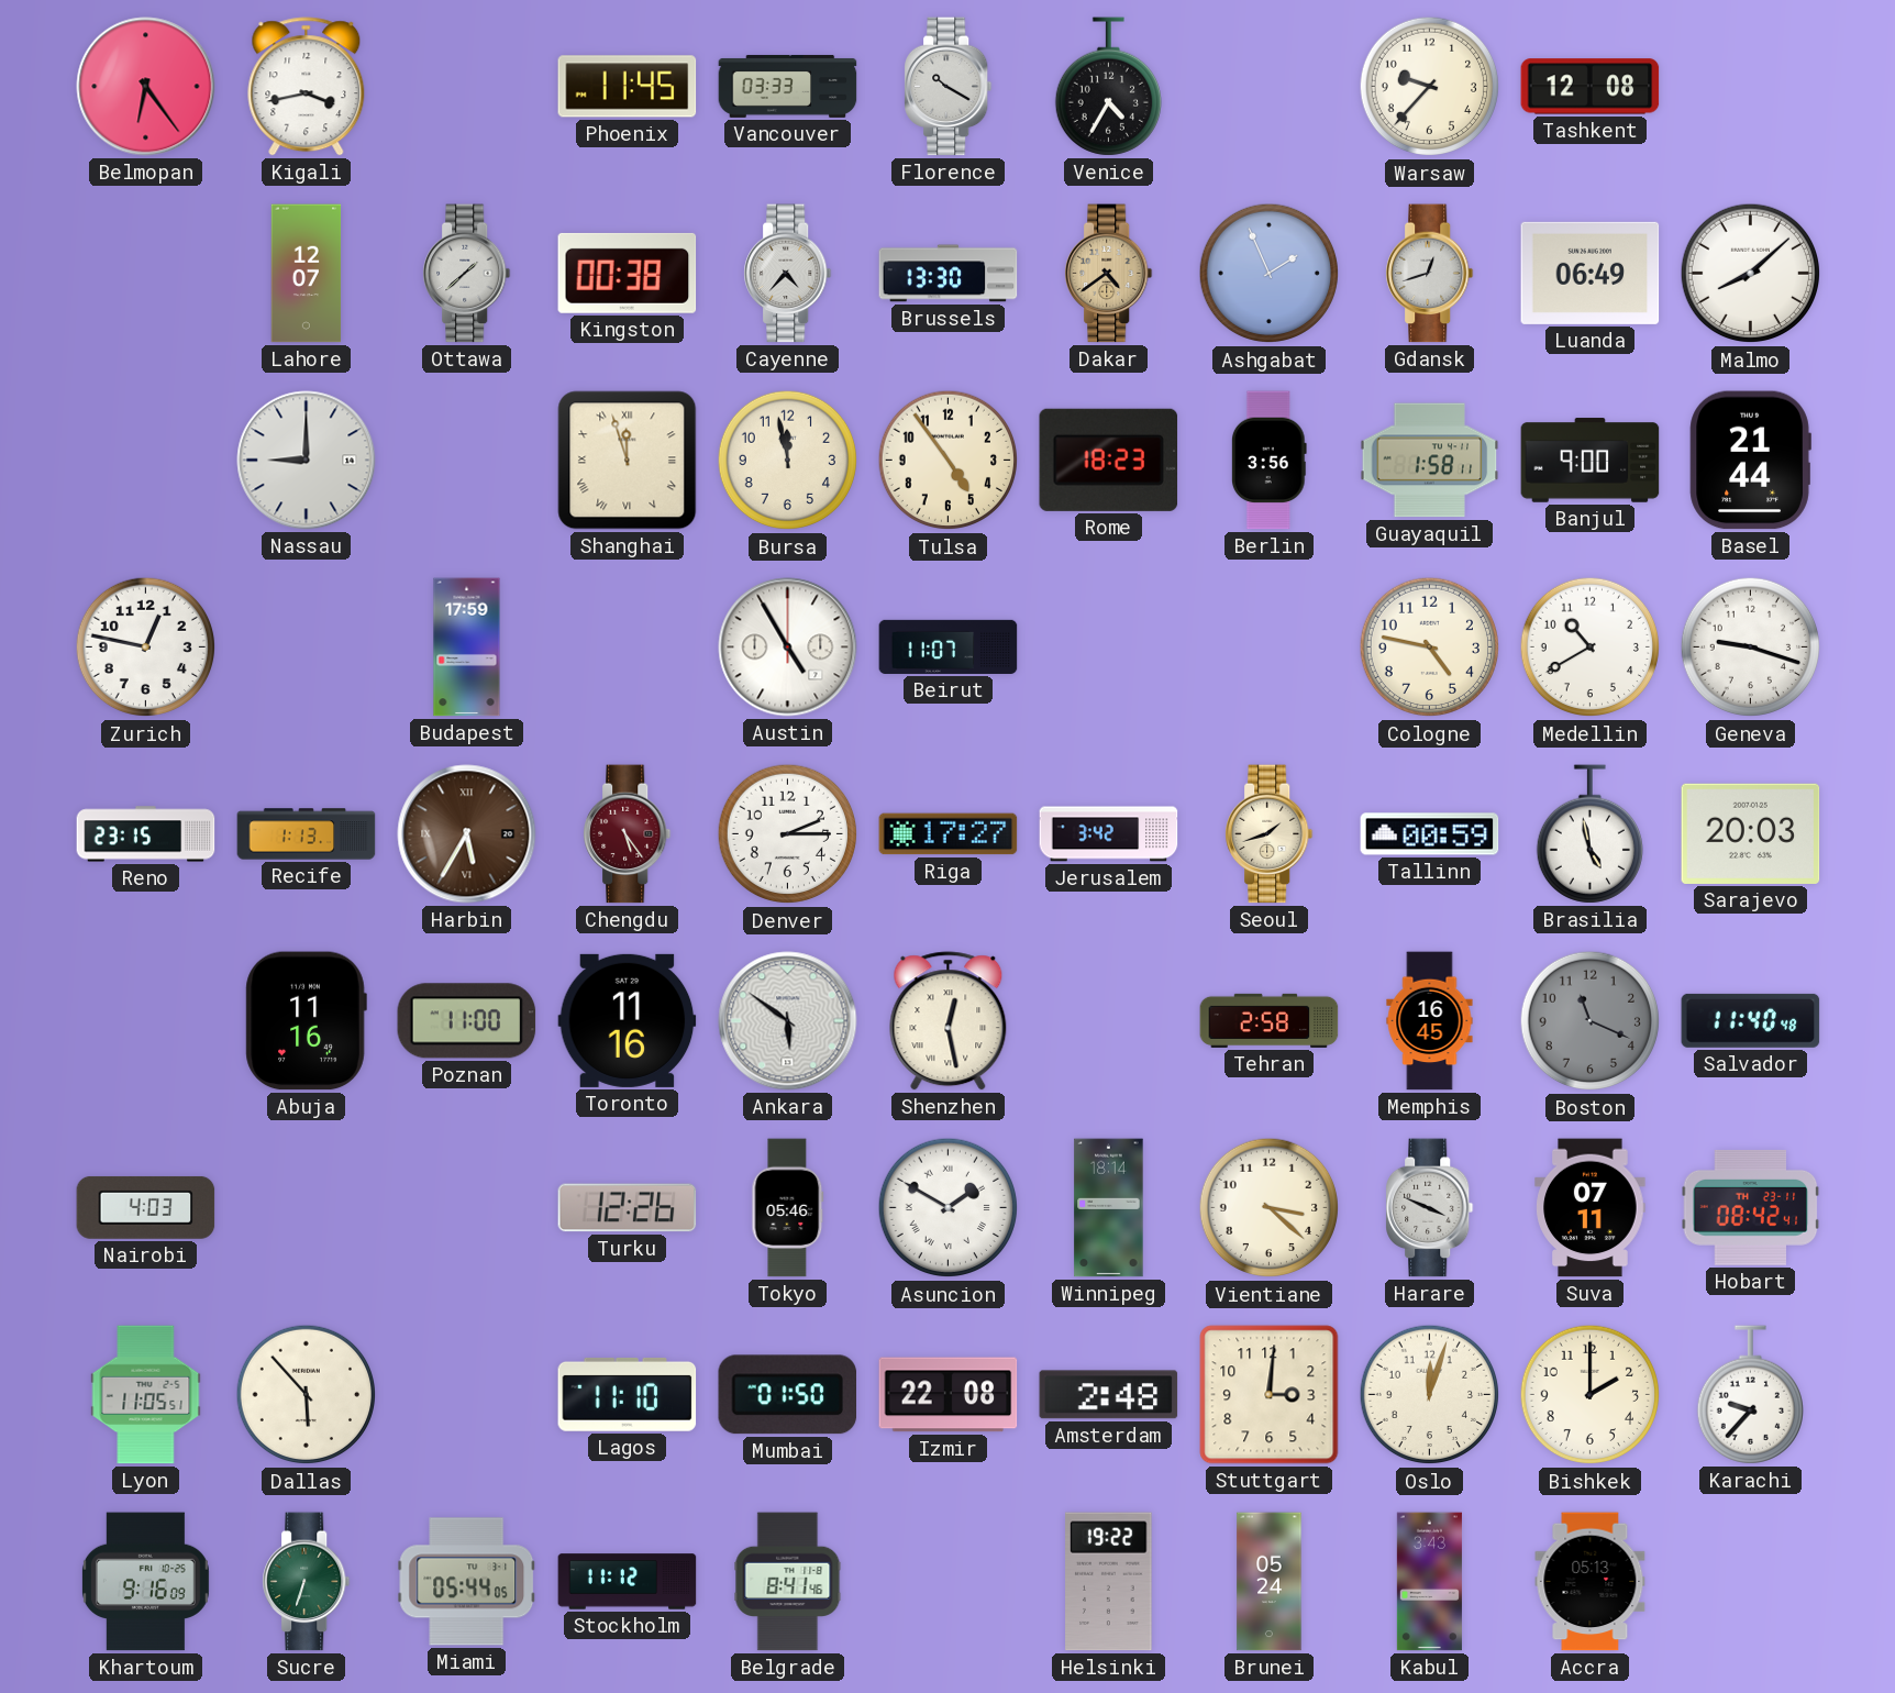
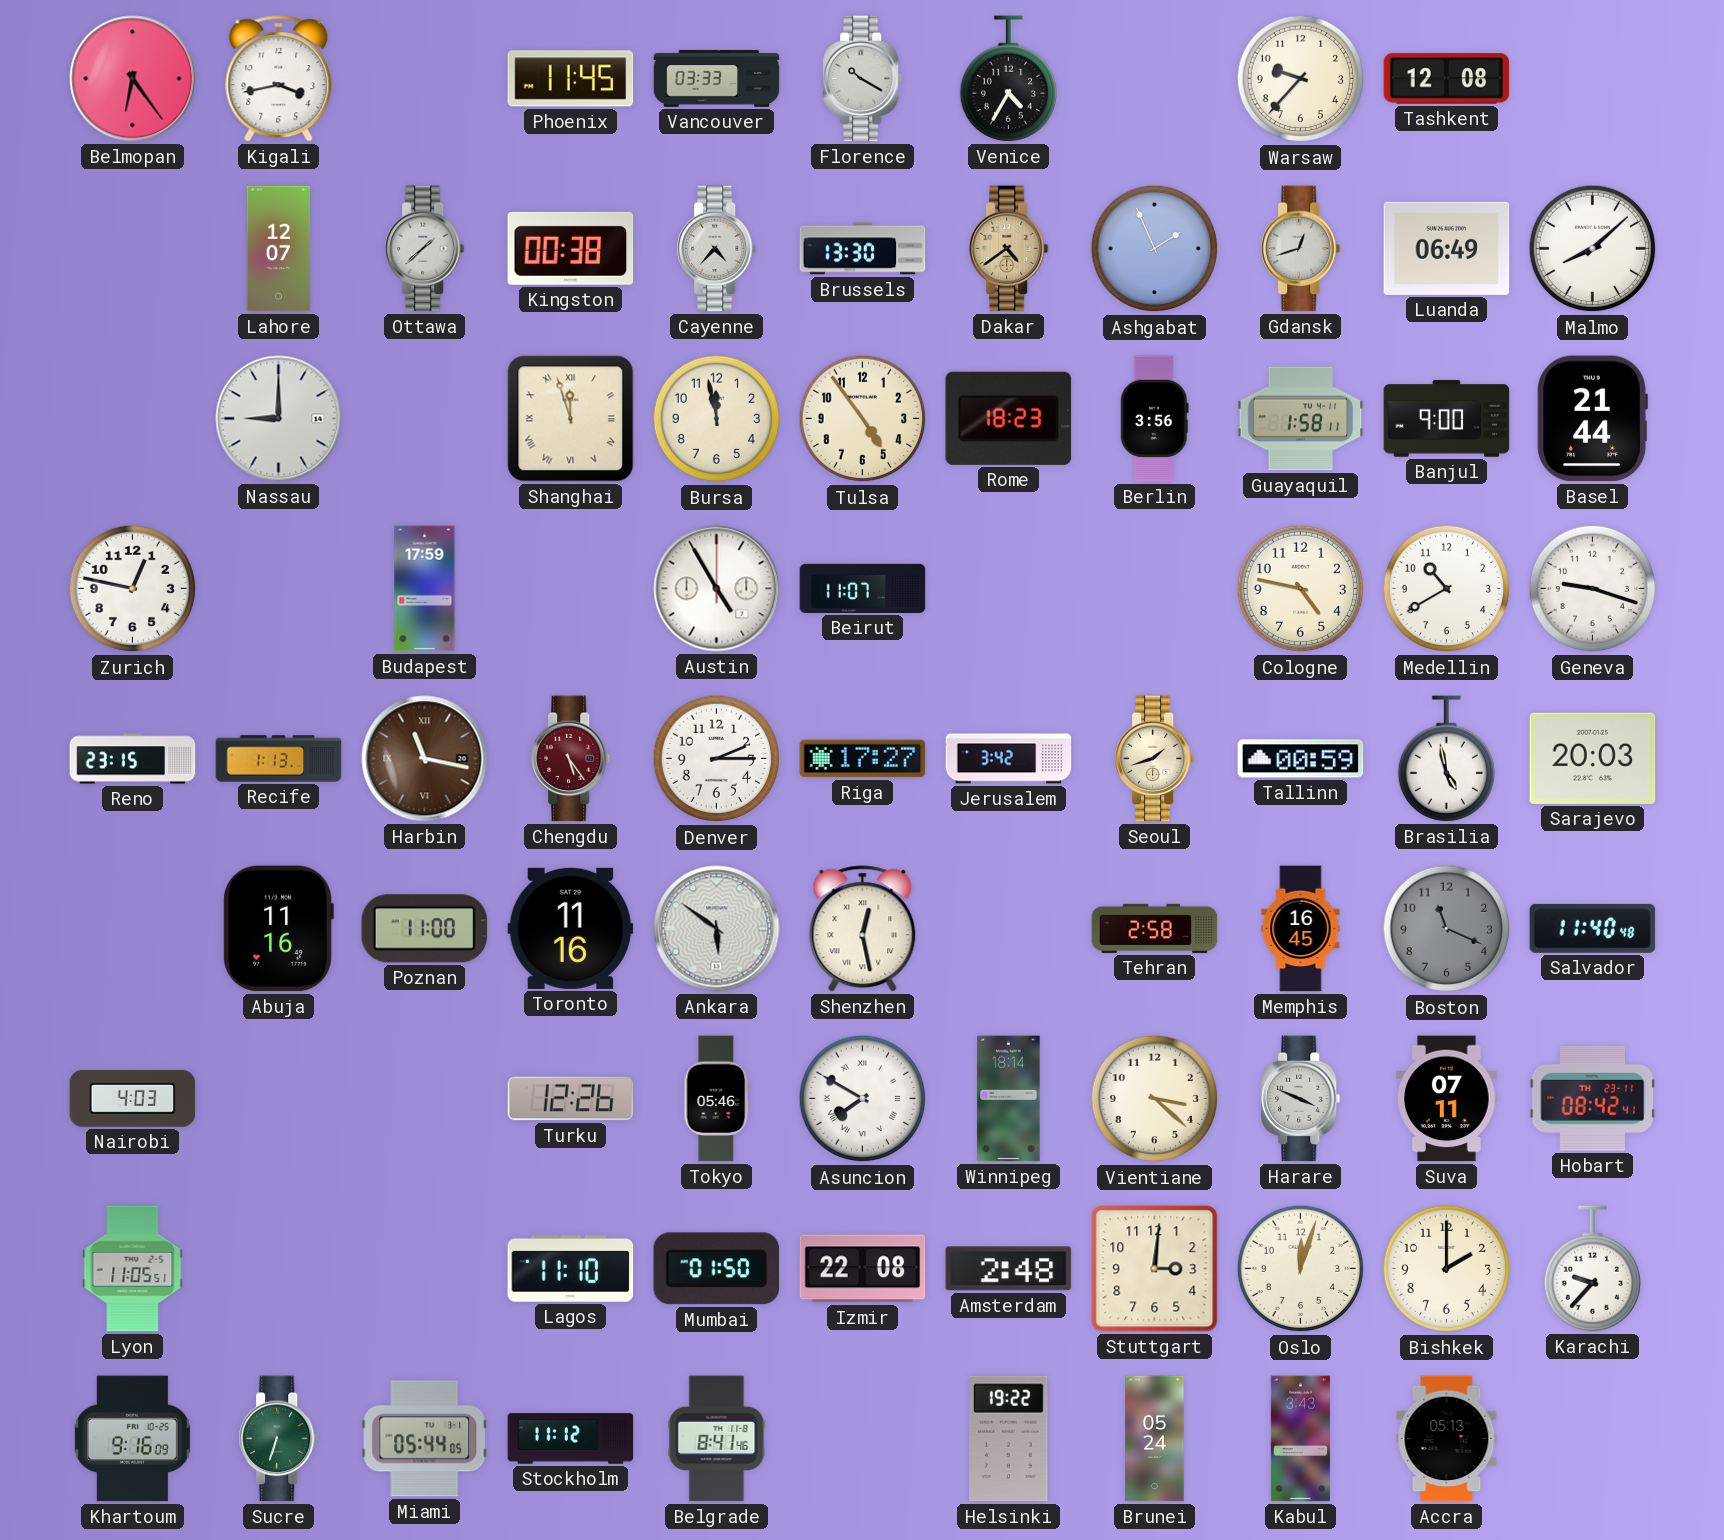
Harbin: 5:35 -> 11:17 (425, 759)
Asuncion: 1:50 -> 7:50 (863, 1099)
Dallas: 5:53 -> none (307, 1395)
